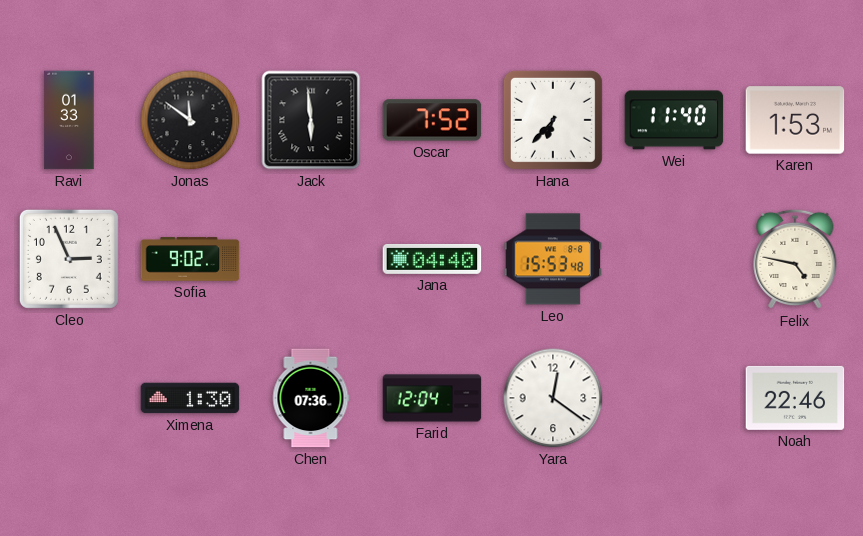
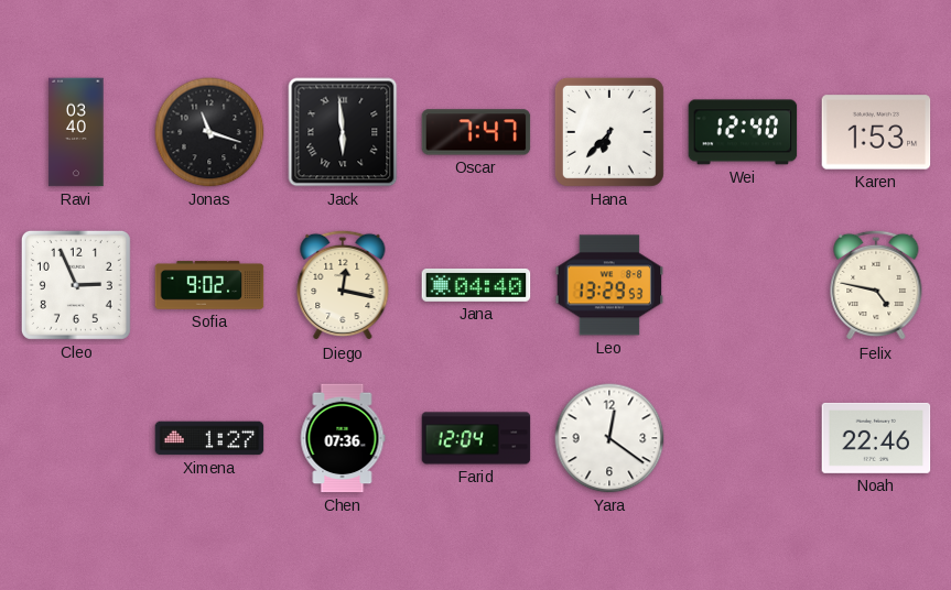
Ravi: 01:33 -> 03:40 (76, 132)
Jonas: 11:51 -> 11:18 (209, 132)
Oscar: 7:52 -> 7:47 (476, 132)
Wei: 11:40 -> 12:40 (743, 132)
Diego: none -> 12:17 (343, 285)
Leo: 15:53 -> 13:29 (609, 285)
Ximena: 1:30 -> 1:27 (209, 438)
